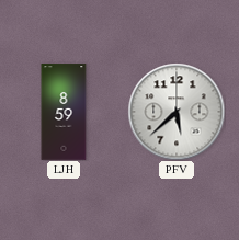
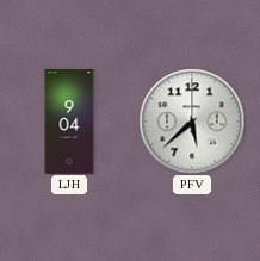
LJH: 8:59 -> 9:04 (69, 122)
